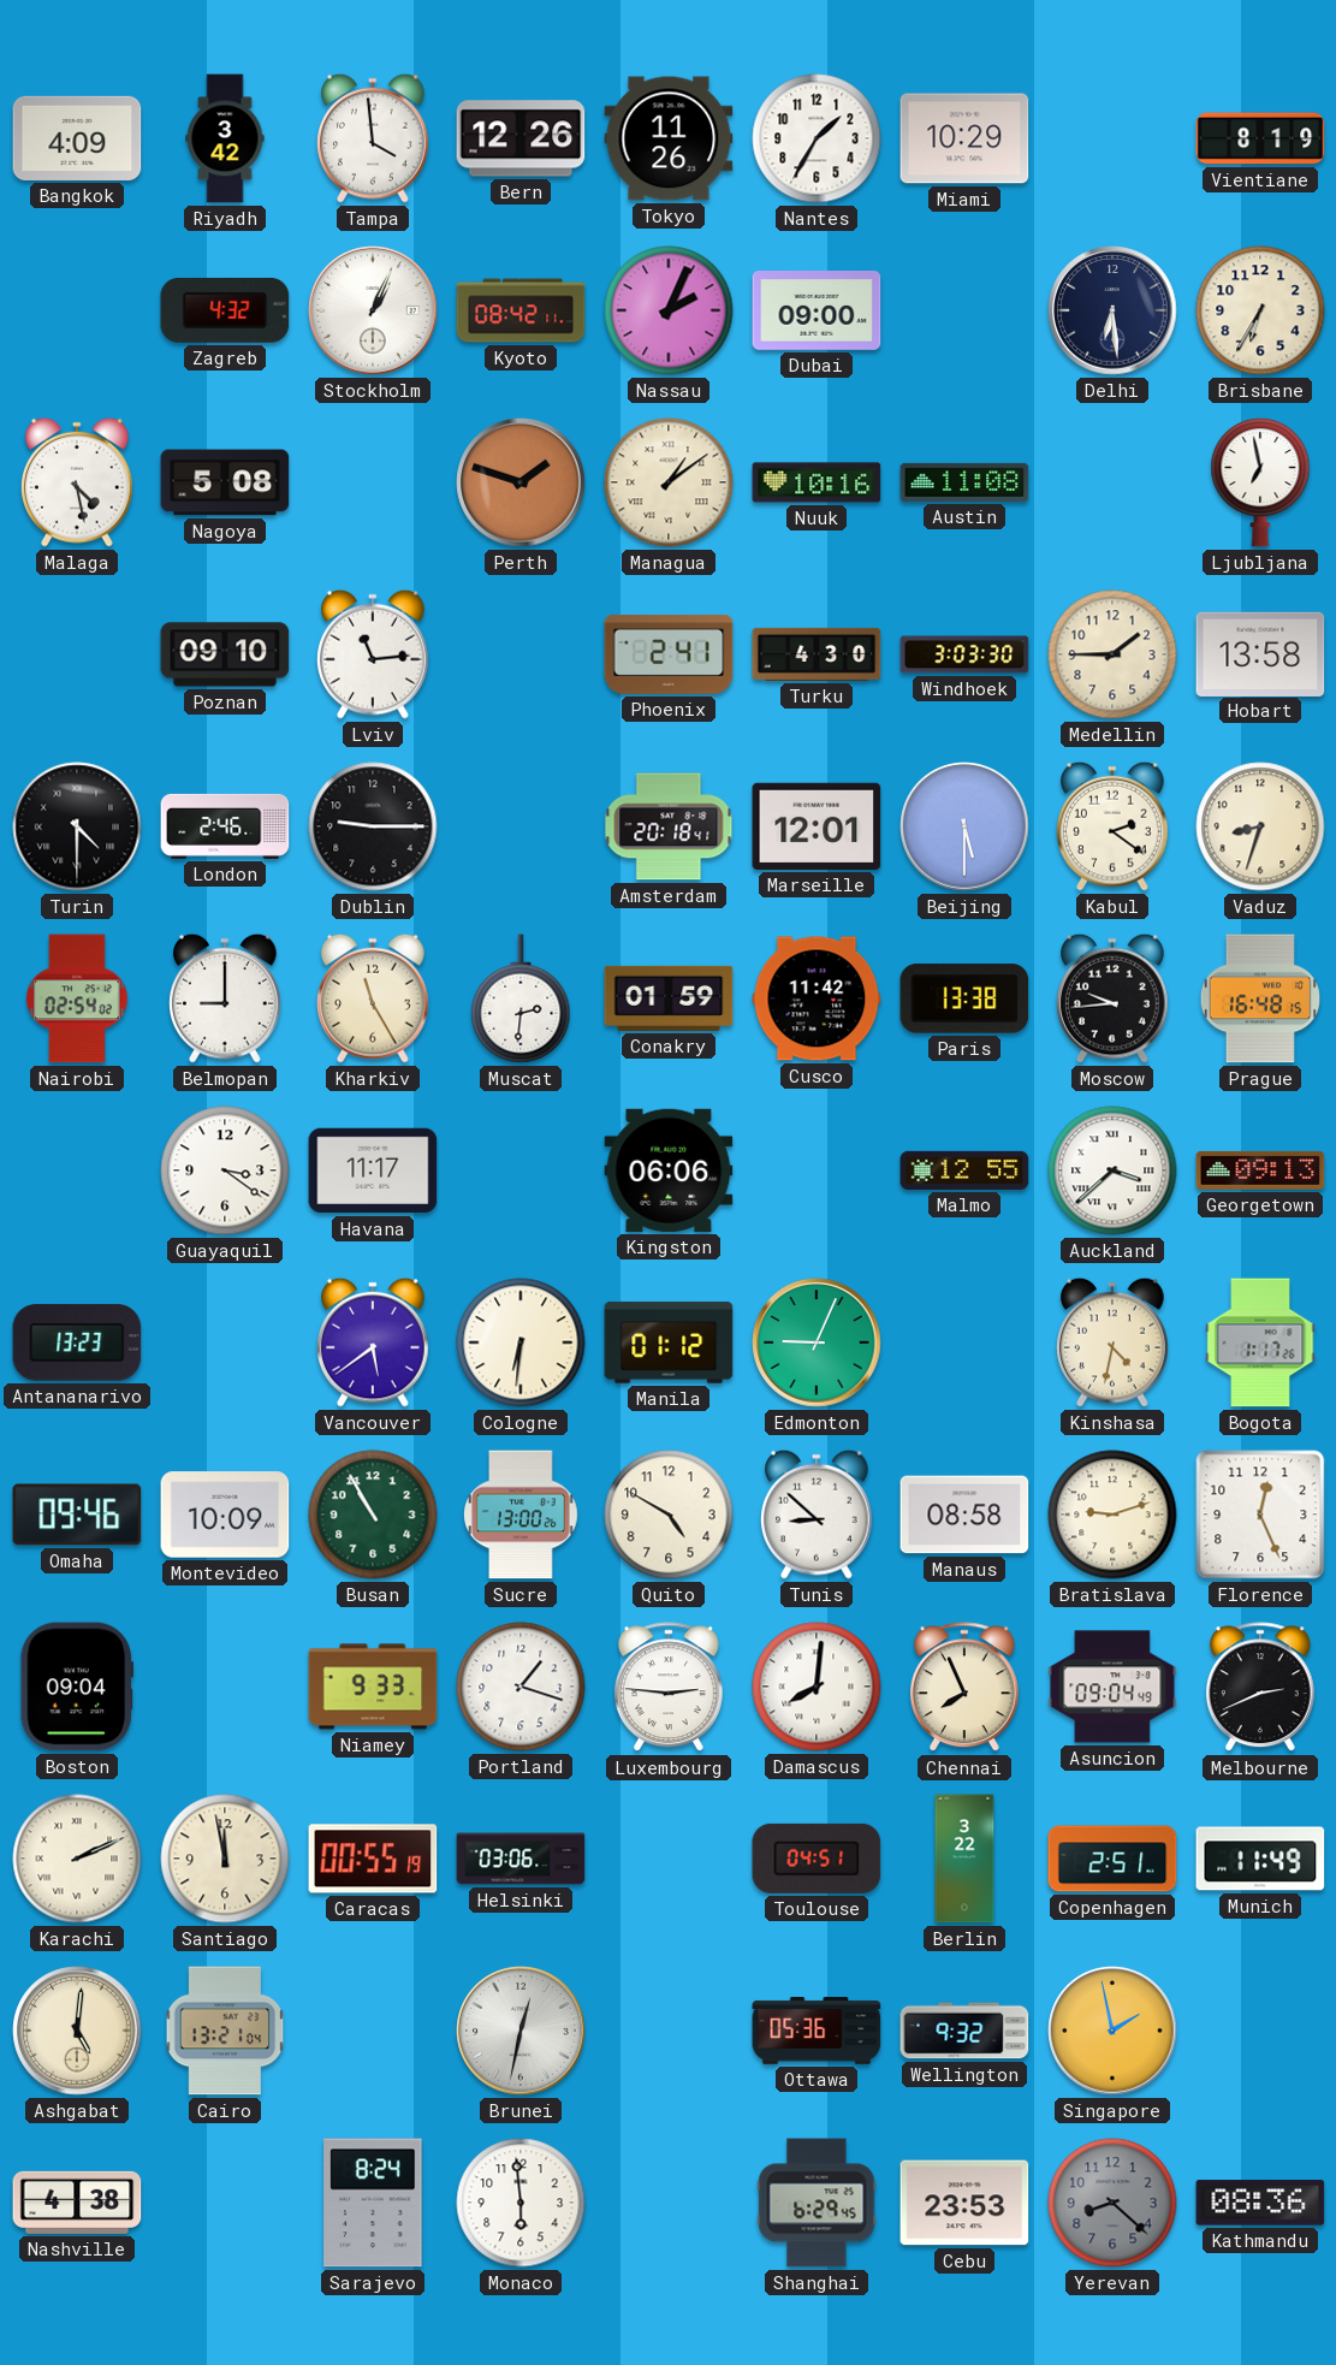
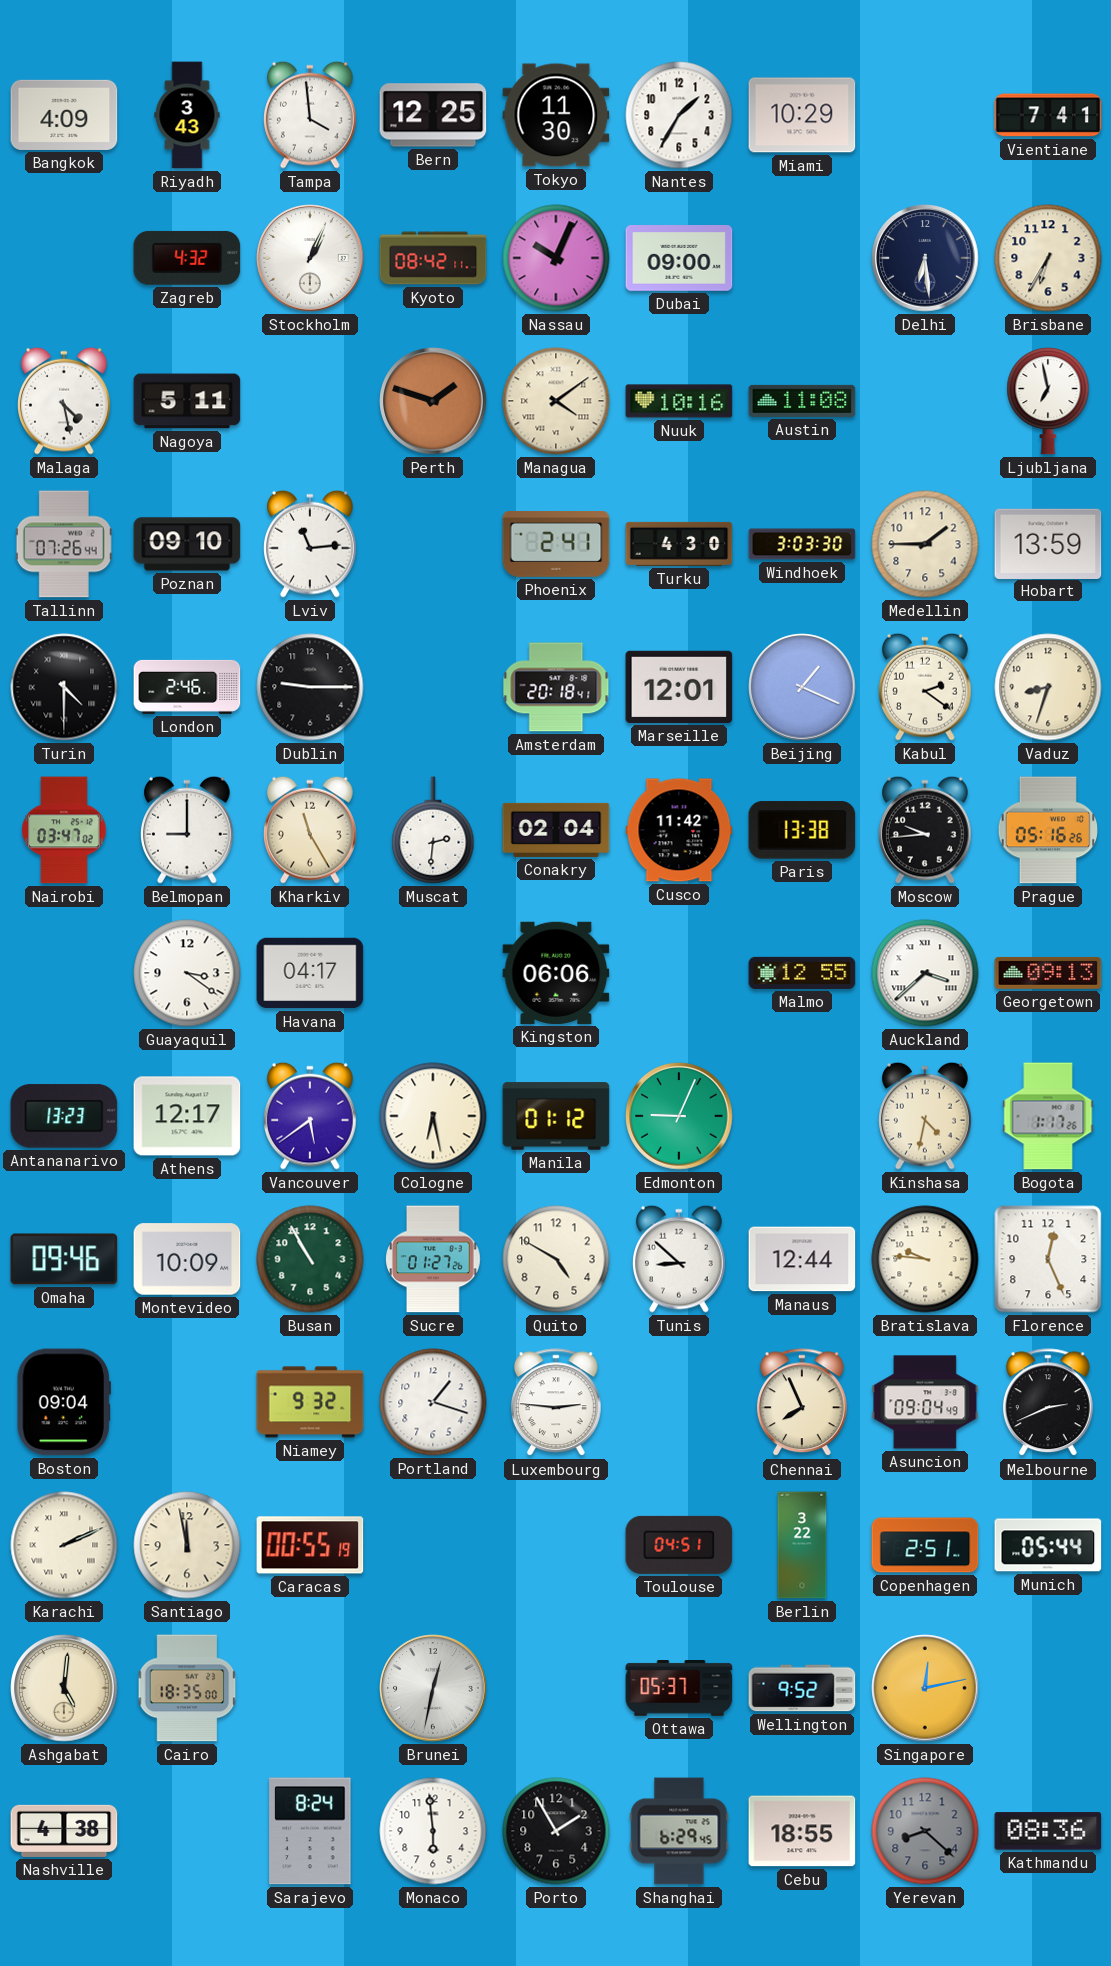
Riyadh: 3:42 -> 3:43 (187, 115)
Bern: 12:26 -> 12:25 (433, 115)
Tokyo: 11:26 -> 11:30 (556, 115)
Vientiane: 8:19 -> 7:41 (1048, 115)
Nassau: 2:04 -> 10:04 (556, 258)
Nagoya: 5:08 -> 5:11 (187, 401)
Managua: 1:09 -> 4:09 (556, 401)
Tallinn: none -> 07:26 (64, 544)
Hobart: 13:58 -> 13:59 (1048, 543)
Beijing: 5:30 -> 1:19 (802, 687)
Nairobi: 02:54 -> 03:47 (64, 830)
Conakry: 01:59 -> 02:04 (556, 830)
Prague: 16:48 -> 05:16 (1047, 830)
Havana: 11:17 -> 04:17 (310, 973)
Athens: none -> 12:17 (187, 1116)
Cologne: 6:31 -> 6:28 (433, 1116)
Sucre: 13:00 -> 01:27 (434, 1259)
Manaus: 08:58 -> 12:44 (802, 1259)
Bratislava: 9:12 -> 9:46 (925, 1259)
Niamey: 9:33 -> 9:32 (310, 1402)
Damascus: 8:01 -> none (817, 1687)
Helsinki: 03:06 -> none (521, 1859)
Munich: 11:49 -> 05:44 (1048, 1545)
Cairo: 13:21 -> 18:35 (187, 1688)
Ottawa: 05:36 -> 05:37 (679, 1689)
Wellington: 9:32 -> 9:52 (802, 1688)
Singapore: 1:58 -> 12:13 (925, 1688)
Porto: none -> 1:55 (556, 1831)
Cebu: 23:53 -> 18:55 (802, 1831)
